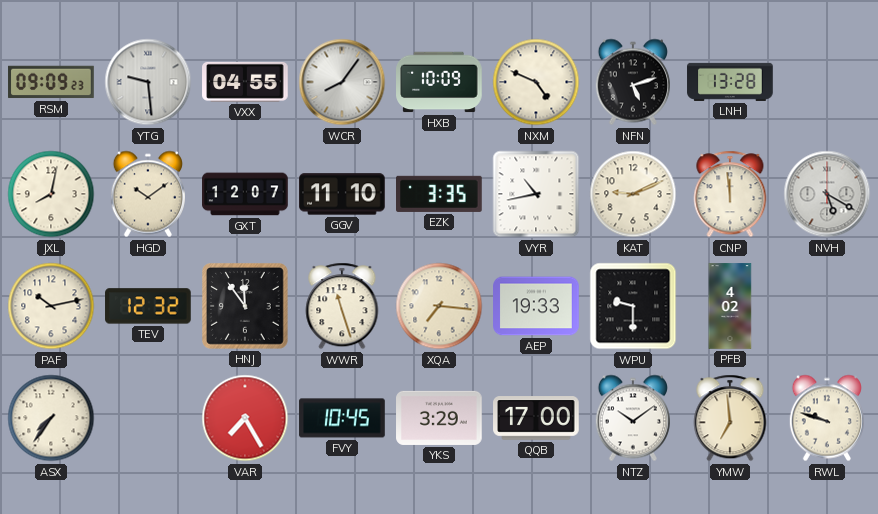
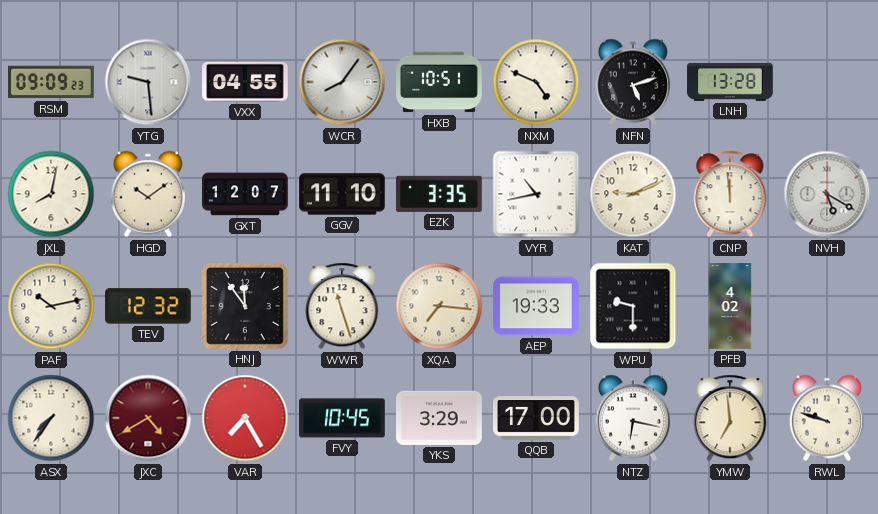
HXB: 10:09 -> 10:51 (439, 82)
JXC: none -> 4:40 (148, 418)
NTZ: 10:09 -> 6:17 (633, 418)
